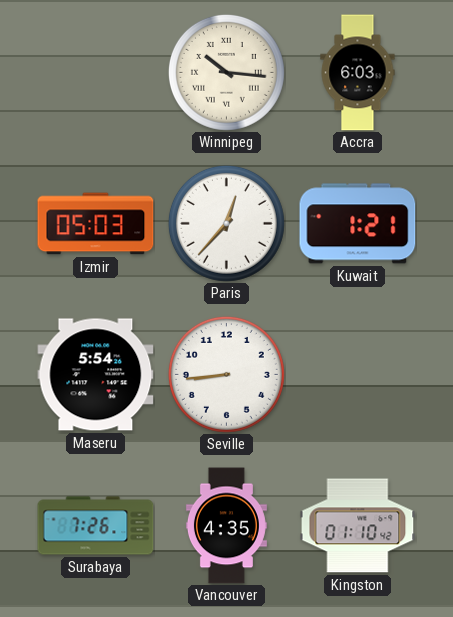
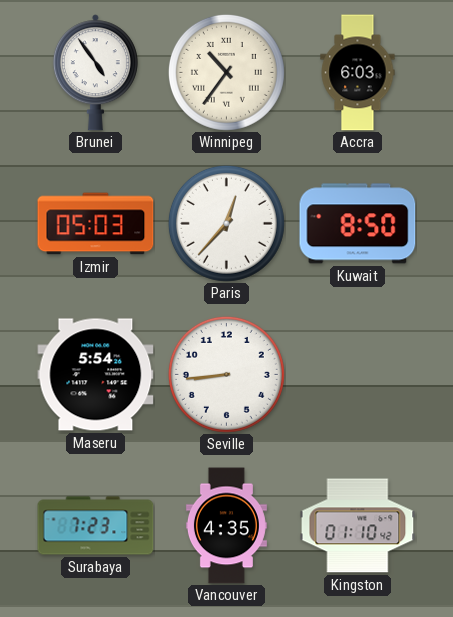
Brunei: none -> 4:54 (95, 73)
Winnipeg: 10:16 -> 10:36 (226, 72)
Kuwait: 1:21 -> 8:50 (358, 224)
Surabaya: 7:26 -> 7:23 (96, 526)
